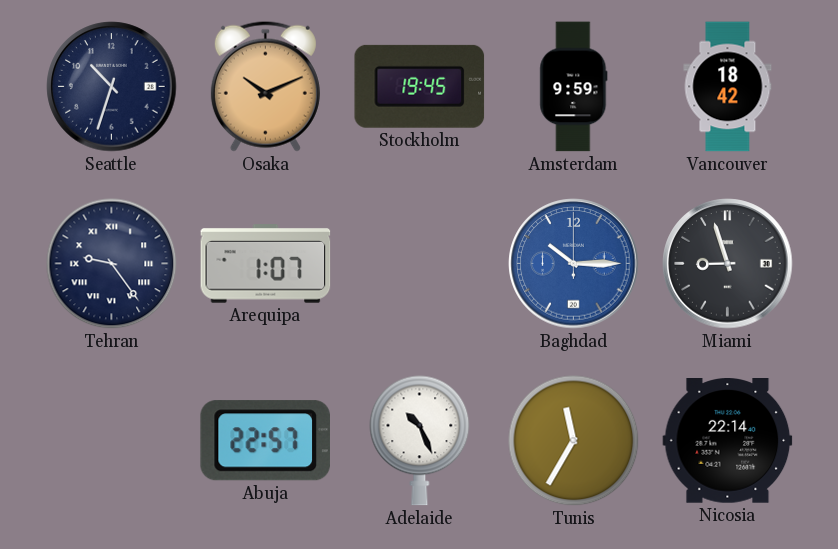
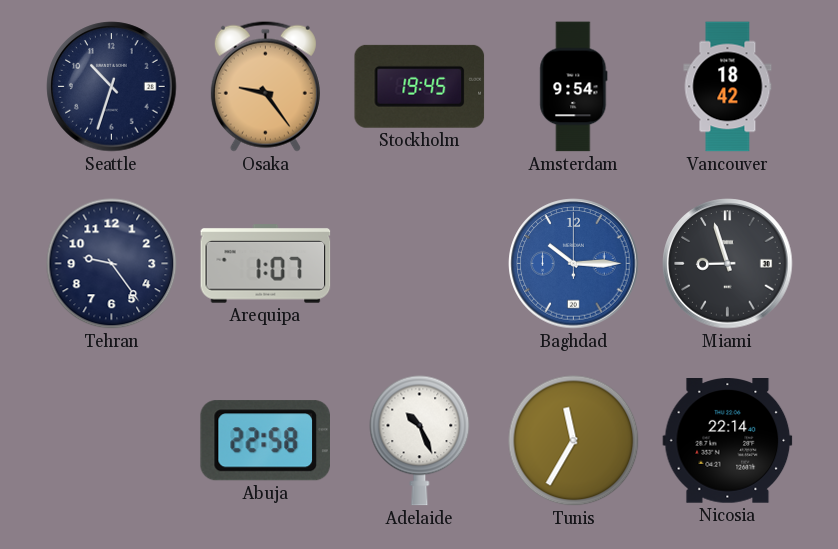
Osaka: 10:11 -> 9:24 (265, 86)
Amsterdam: 9:59 -> 9:54 (574, 87)
Tehran numerals: Roman -> Arabic (112, 264)
Abuja: 22:57 -> 22:58 (265, 441)
